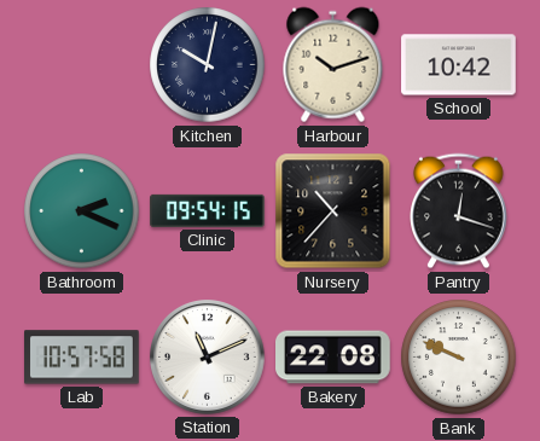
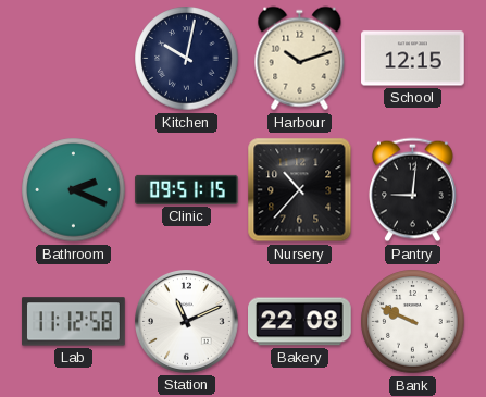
School: 10:42 -> 12:15 (413, 59)
Clinic: 09:54 -> 09:51 (187, 189)
Pantry: 12:18 -> 9:01 (413, 190)
Lab: 10:57 -> 11:12 (74, 322)
